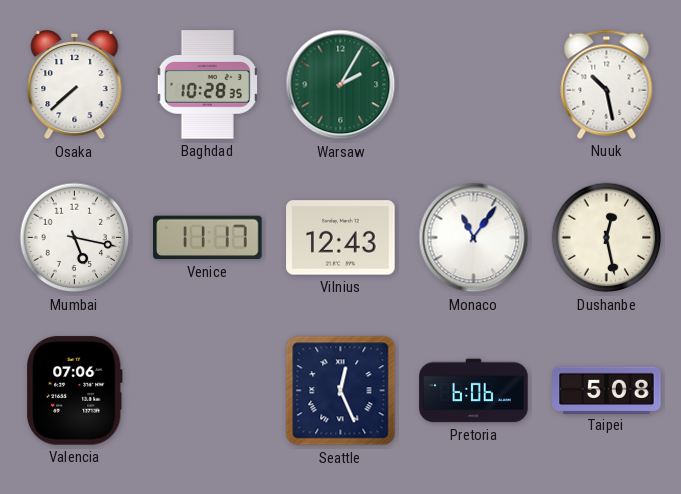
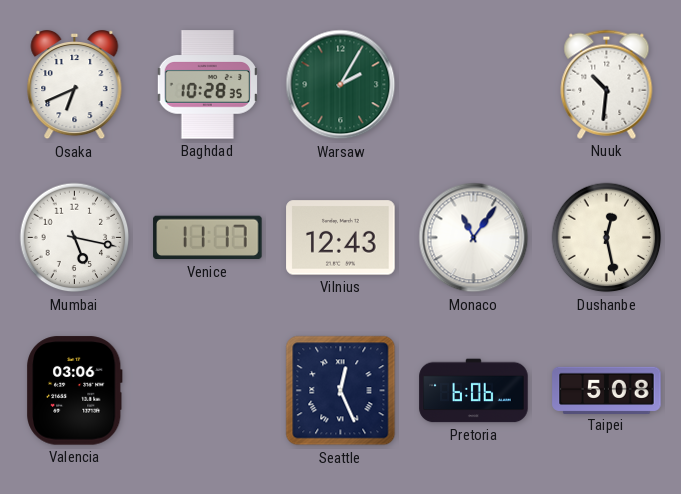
Osaka: 7:38 -> 6:41 (75, 85)
Nuuk: 10:28 -> 10:31 (607, 84)
Valencia: 07:06 -> 03:06 (75, 391)
